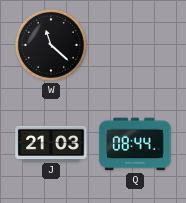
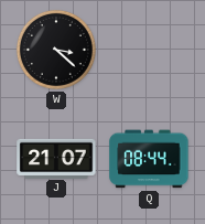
W: 11:22 -> 3:22 (56, 50)
J: 21:03 -> 21:07 (56, 158)
